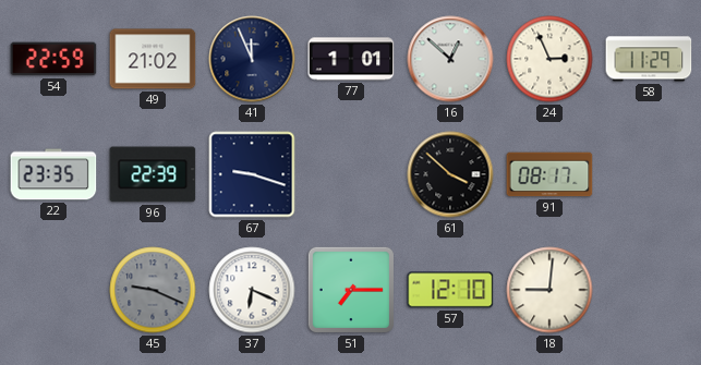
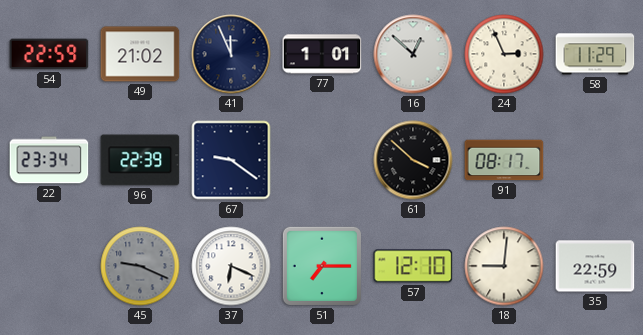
22: 23:35 -> 23:34 (49, 160)
67: 9:18 -> 9:21 (231, 160)
35: none -> 22:59 (595, 266)
